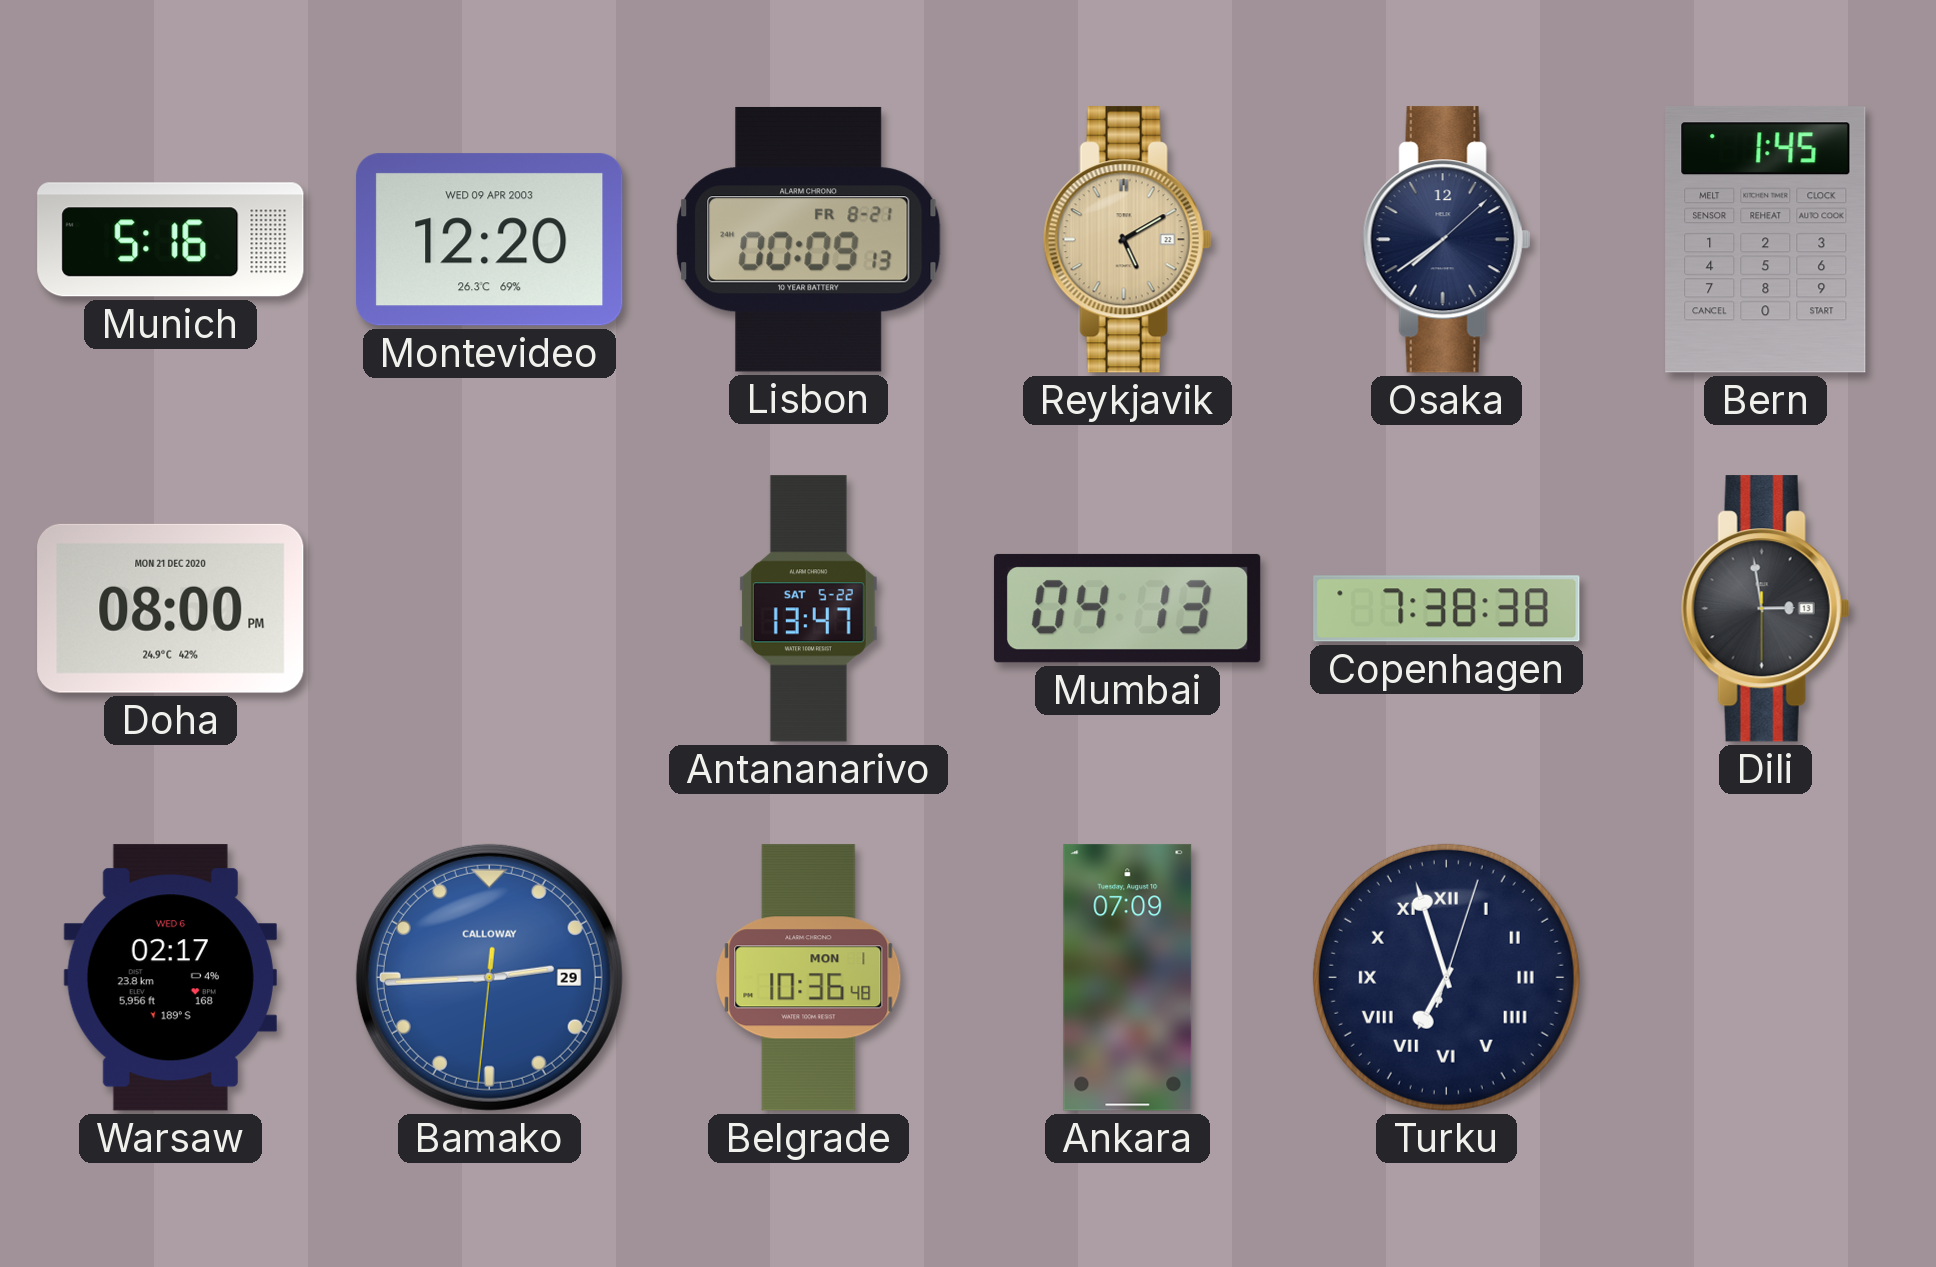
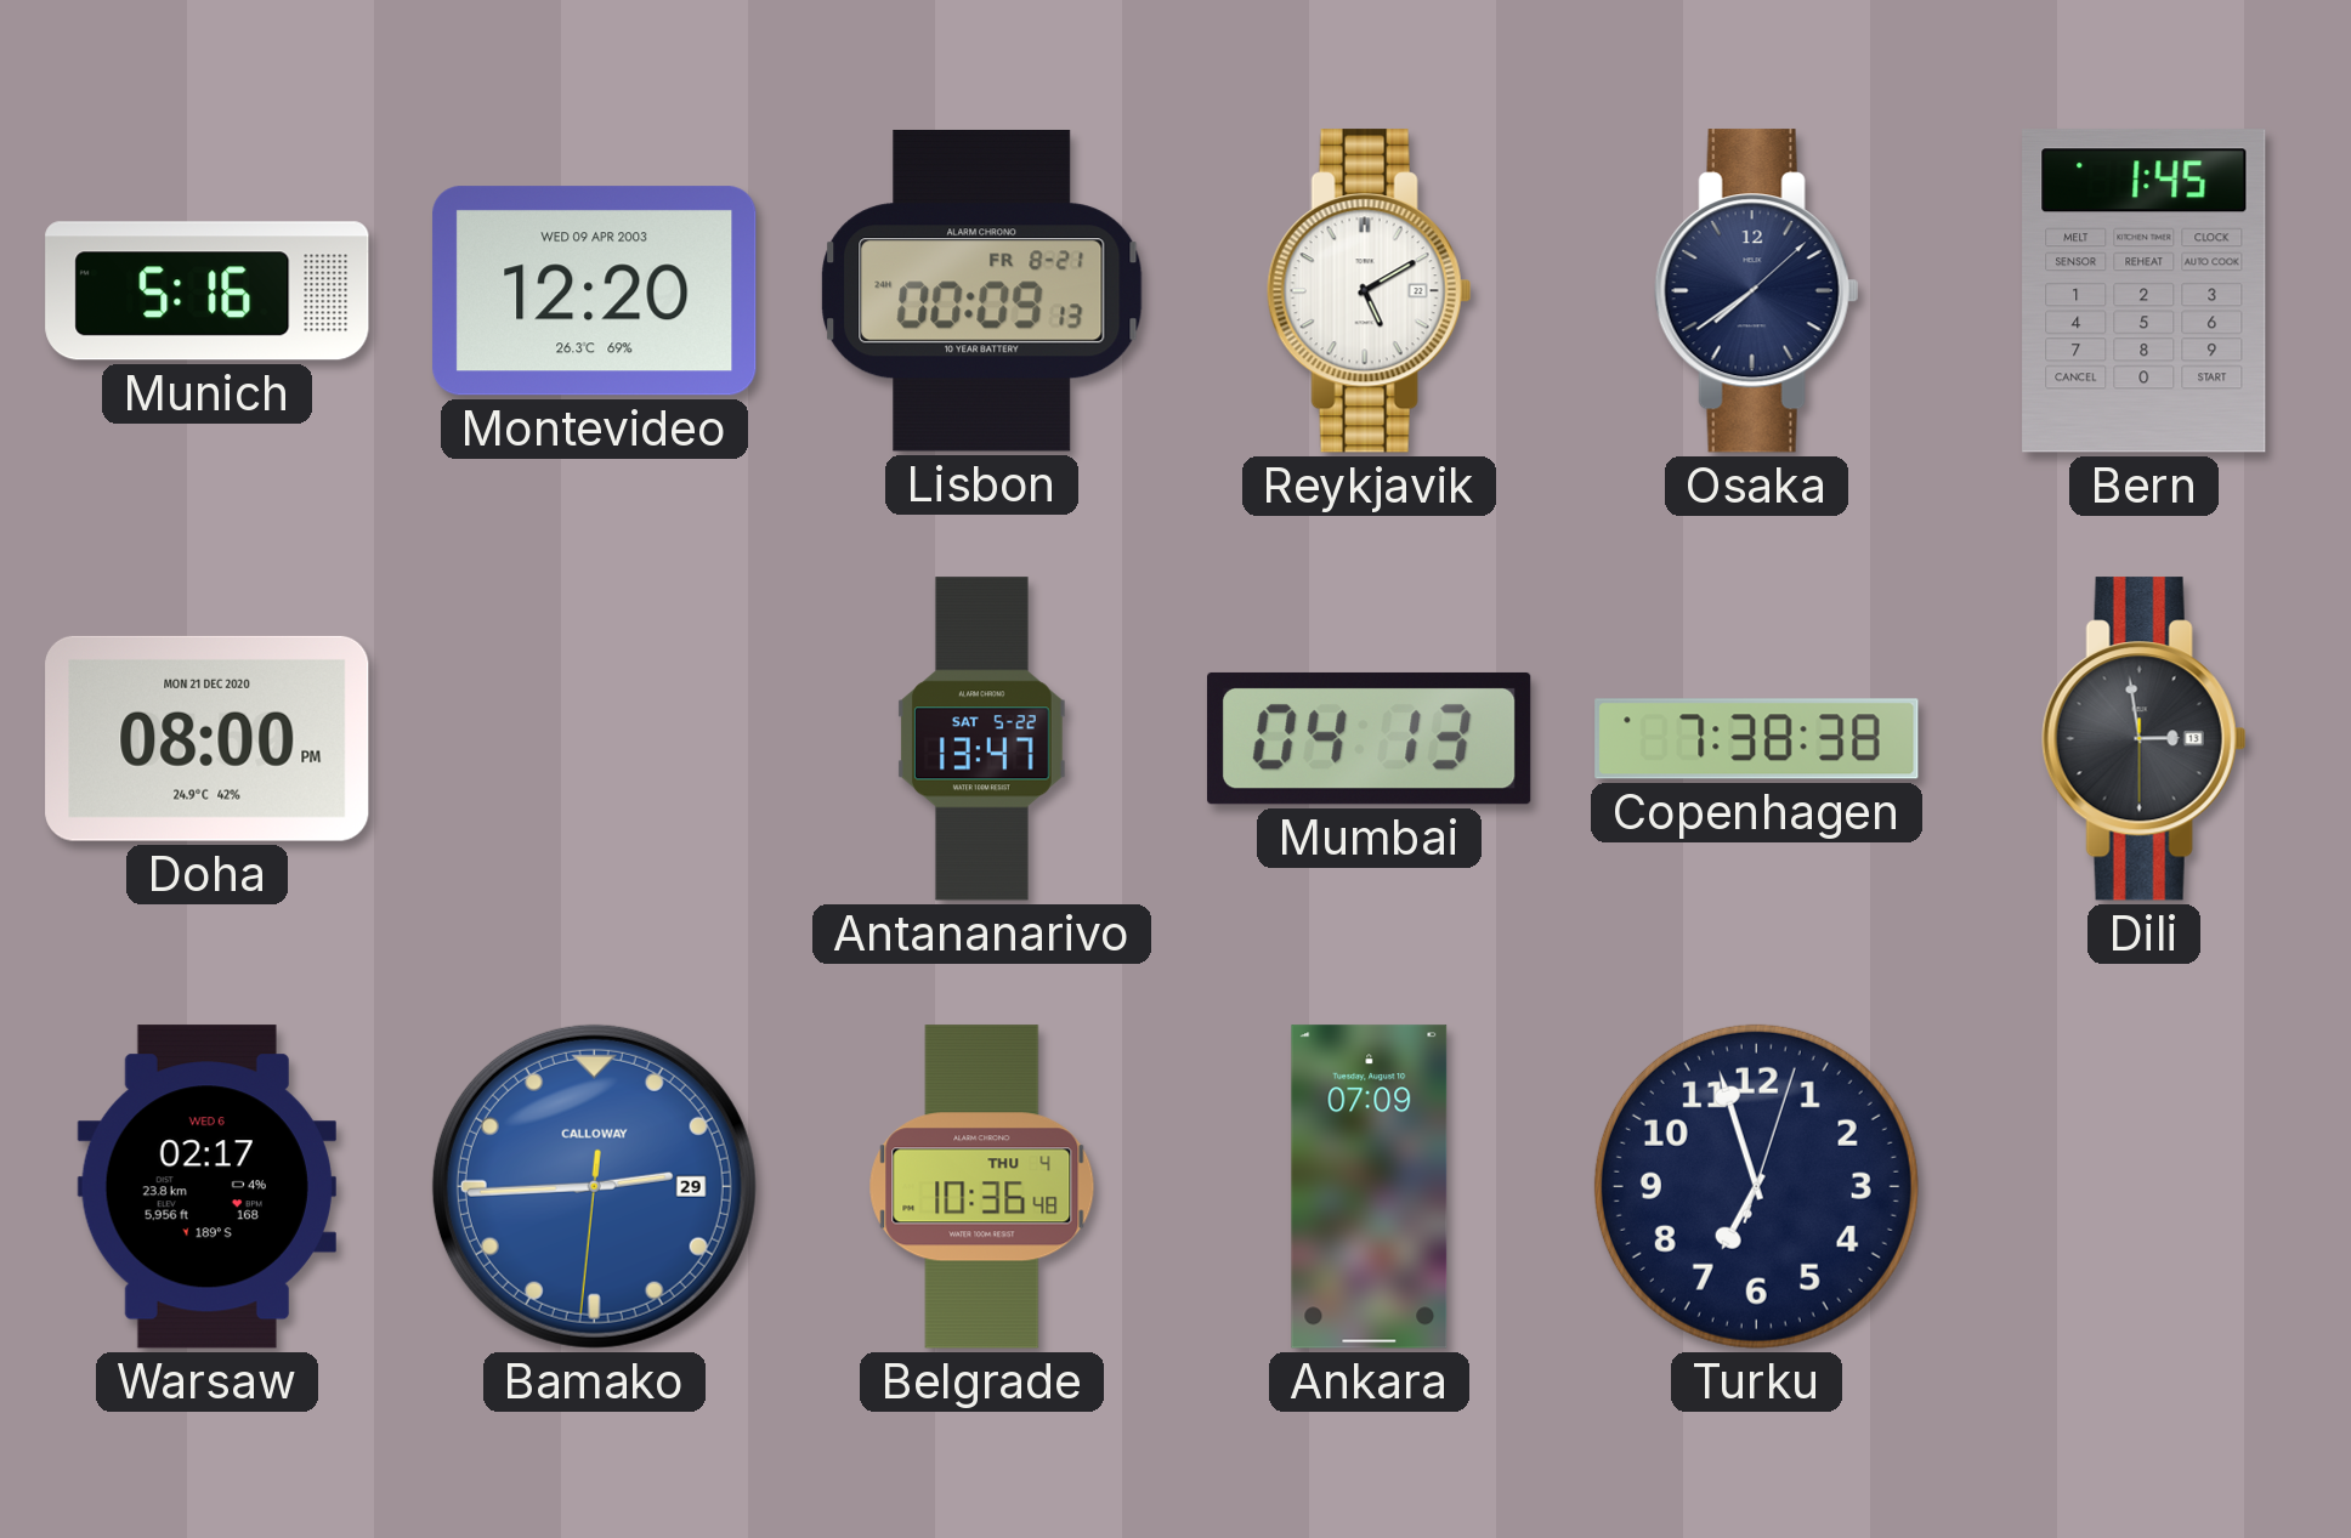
Reykjavik dial: champagne -> white (1369, 291)
Belgrade date: MON 1 -> THU 4 (982, 1187)
Turku numerals: Roman -> Arabic (1756, 1186)
